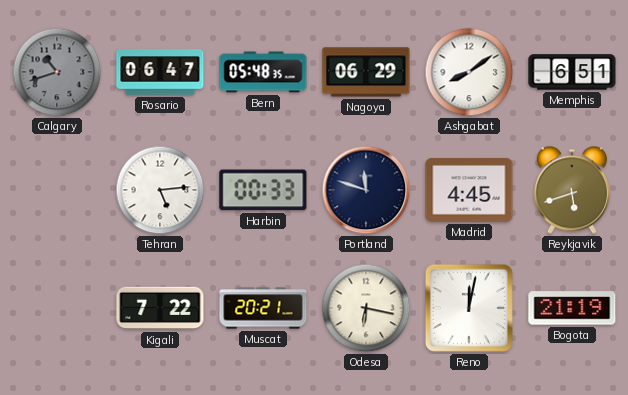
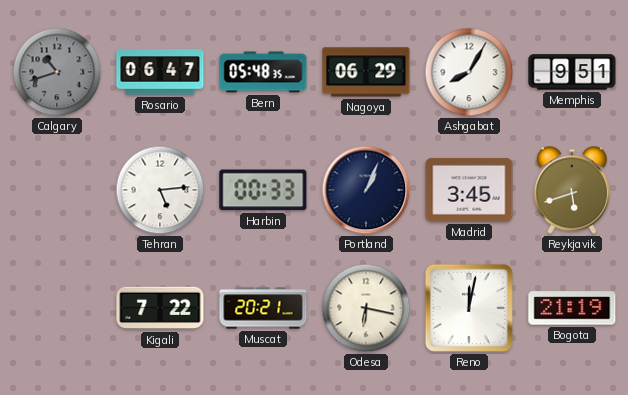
Ashgabat: 8:09 -> 8:05 (469, 72)
Memphis: 6:51 -> 9:51 (572, 72)
Portland: 11:48 -> 1:04 (366, 190)
Madrid: 4:45 -> 3:45 (469, 190)
